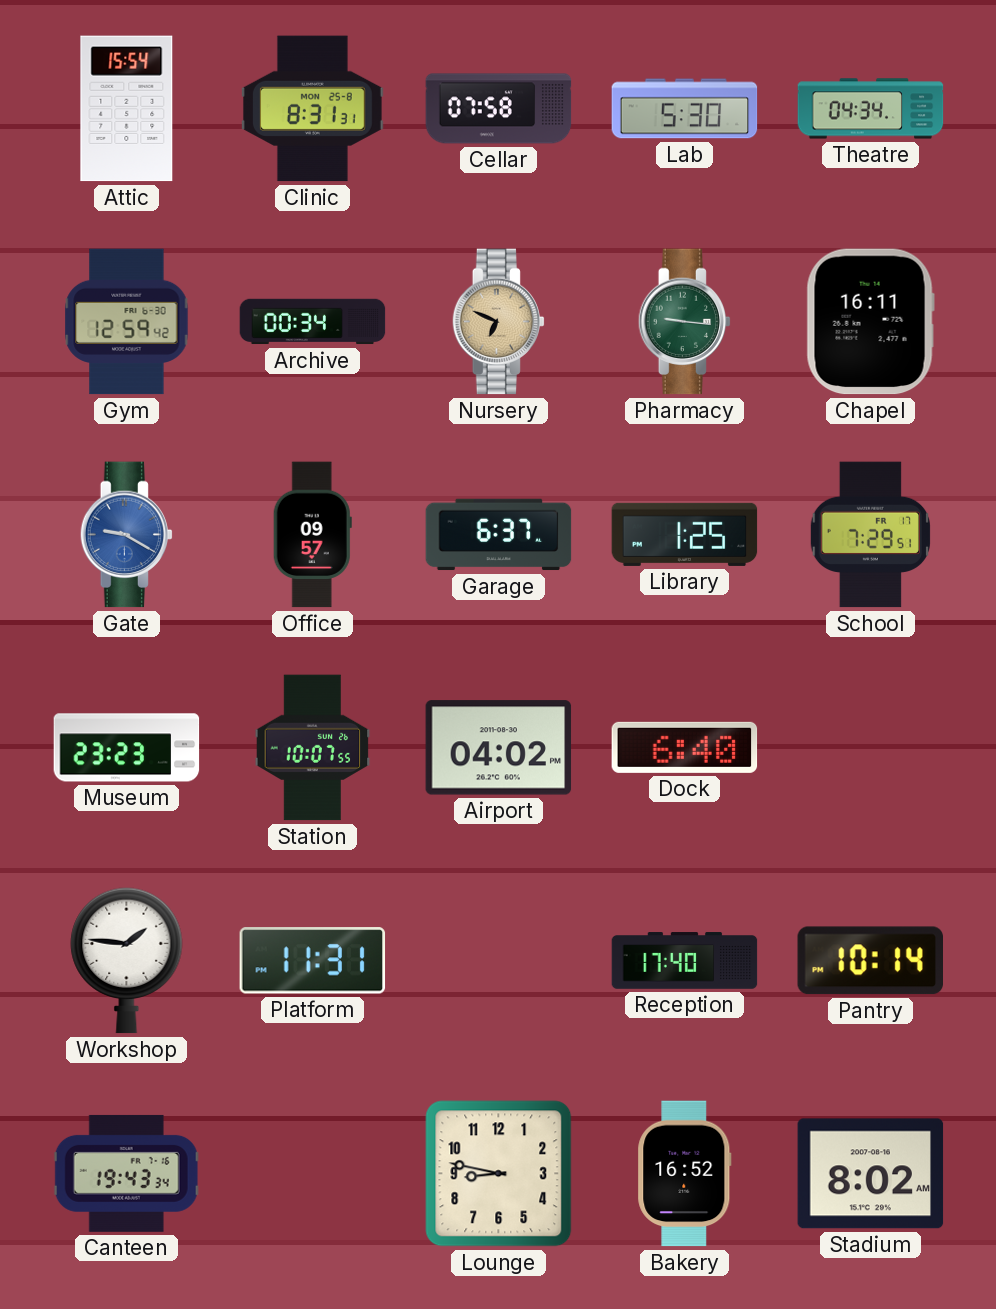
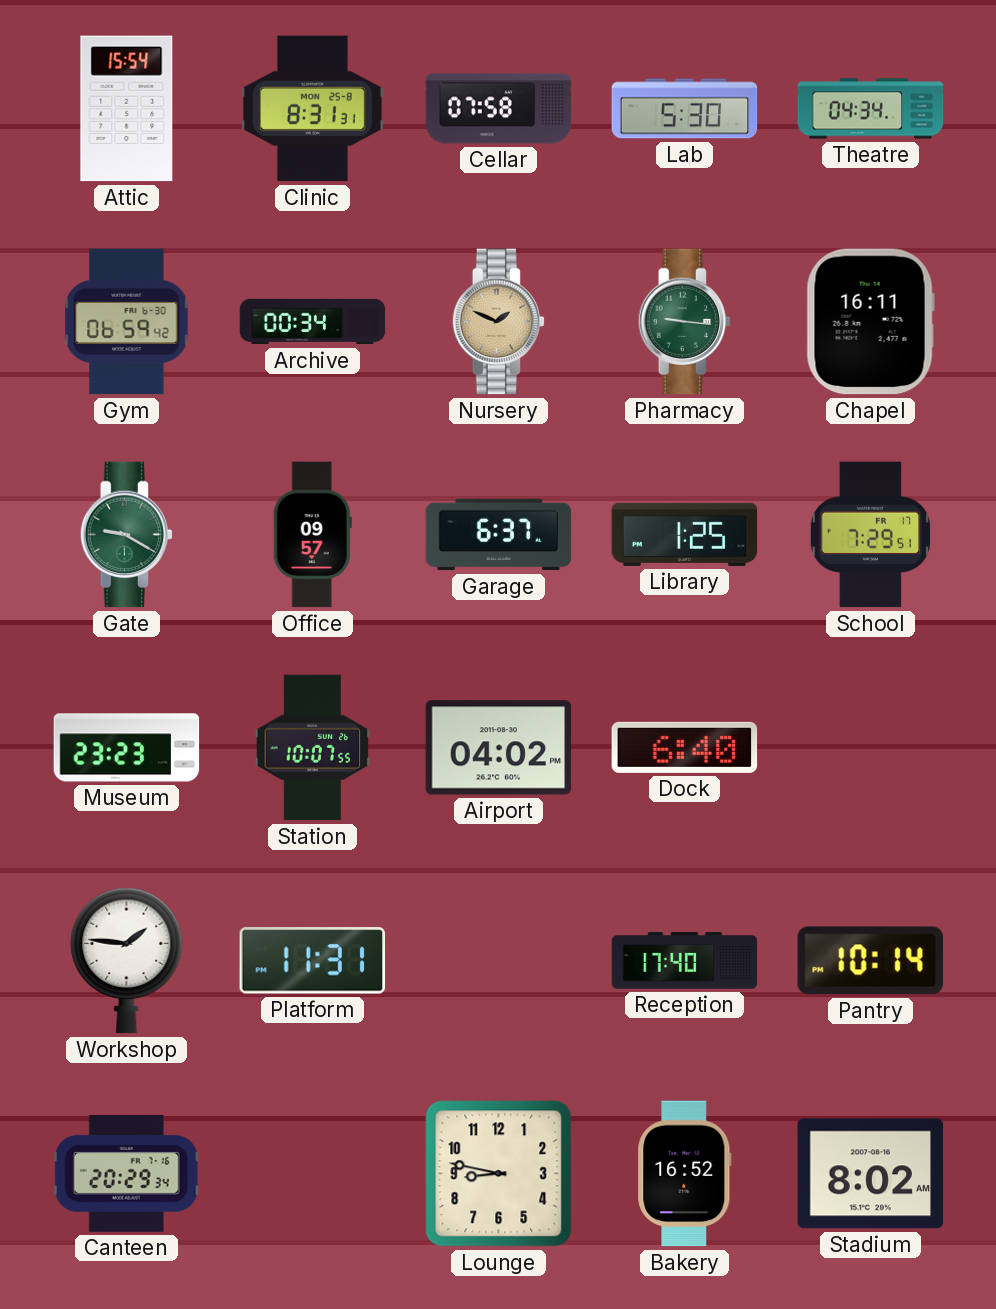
Gym: 12:59 -> 06:59 (127, 322)
Nursery: 6:49 -> 1:49 (499, 322)
Gate dial: blue -> green (127, 535)
Canteen: 19:43 -> 20:29 (126, 1173)
